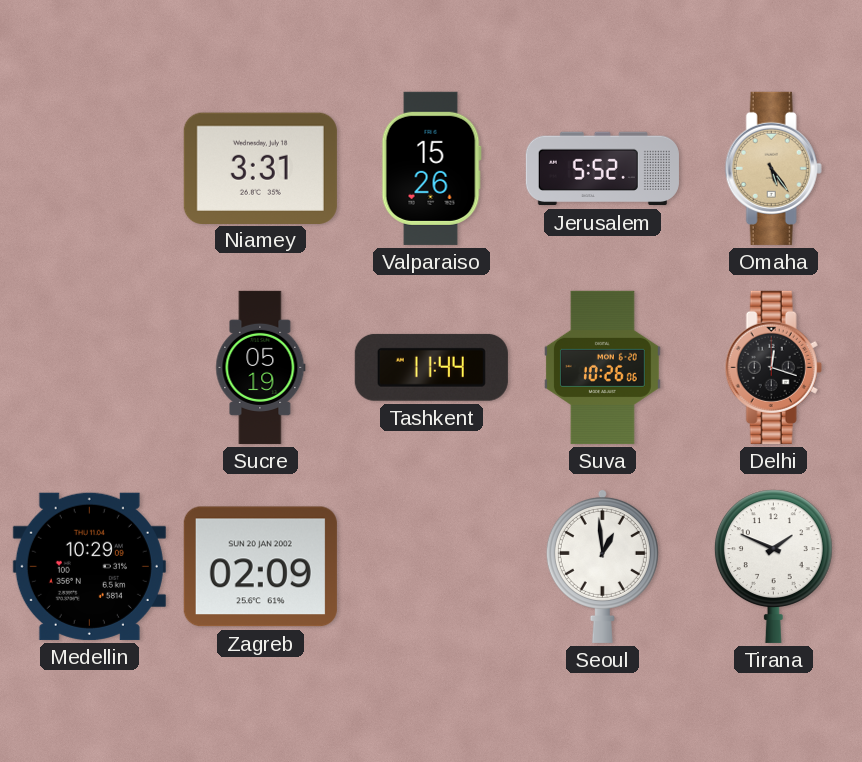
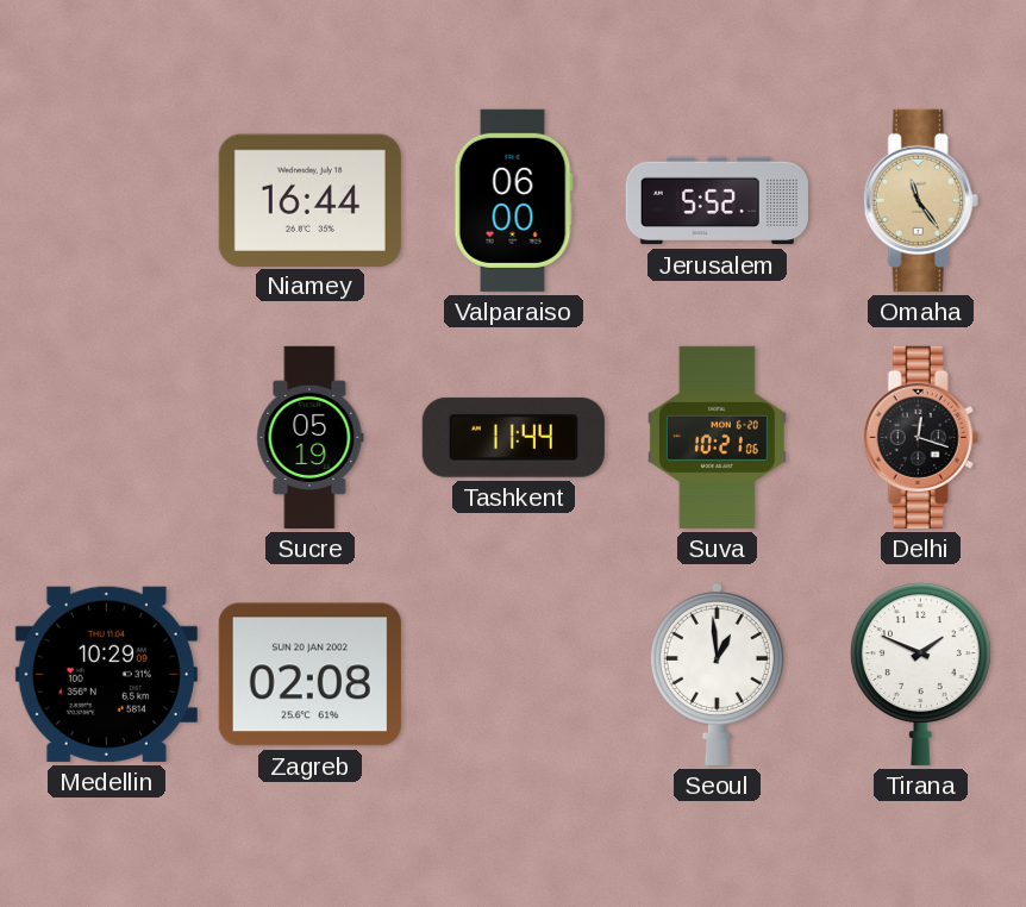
Niamey: 3:31 -> 16:44 (309, 200)
Valparaiso: 15:26 -> 06:00 (513, 200)
Omaha: 5:24 -> 11:24 (920, 200)
Suva: 10:26 -> 10:21 (717, 437)
Zagreb: 02:09 -> 02:08 (309, 675)
